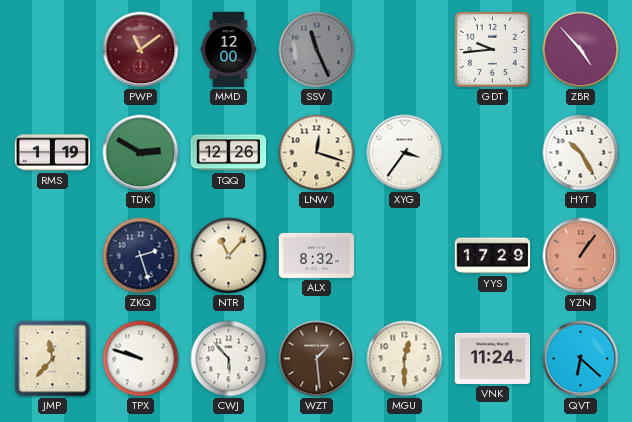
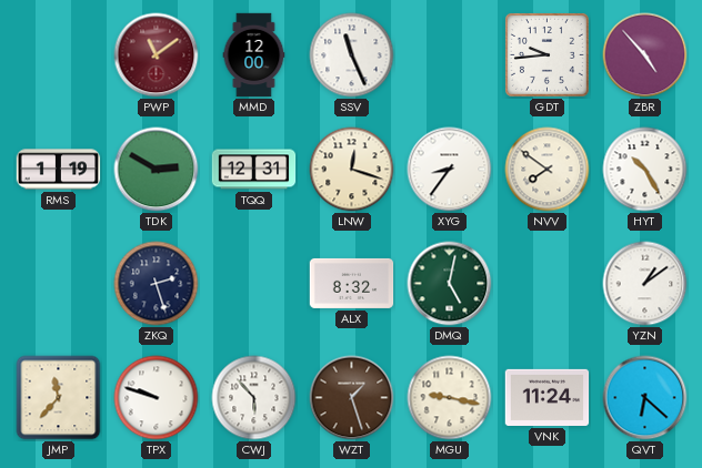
SSV dial: grey -> white (352, 55)
TQQ: 12:26 -> 12:31 (254, 170)
XYG: 3:36 -> 8:36 (450, 170)
NVV: none -> 7:51 (548, 170)
NTR: 11:07 -> none (229, 256)
DMQ: none -> 5:02 (450, 284)
YYS: 17:29 -> none (493, 256)
YZN: 1:06 -> 1:09 (645, 284)
YZN dial: salmon -> white (645, 284)
WZT: 1:29 -> 1:27 (352, 398)
MGU: 12:30 -> 9:17 (450, 398)
